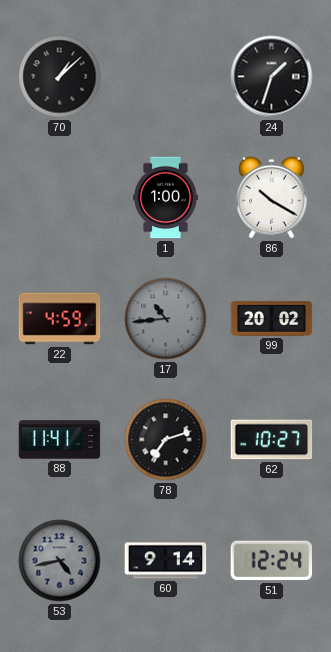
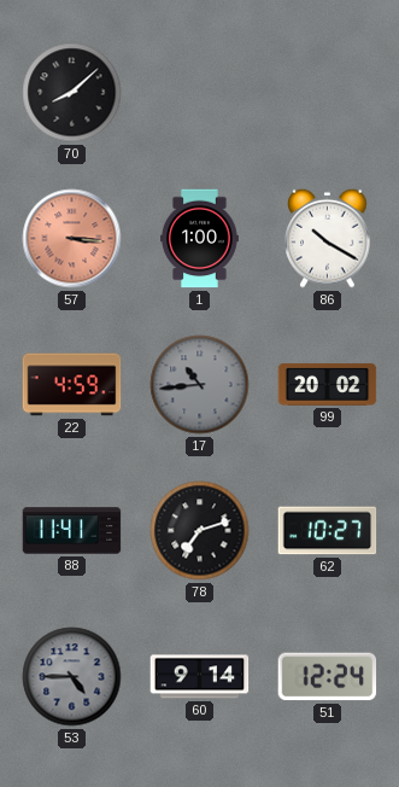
70: 1:08 -> 8:08 (72, 93)
24: 1:33 -> none (272, 77)
57: none -> 3:16 (72, 239)
53: 4:43 -> 4:45 (72, 677)
